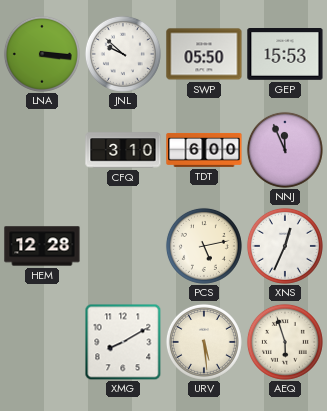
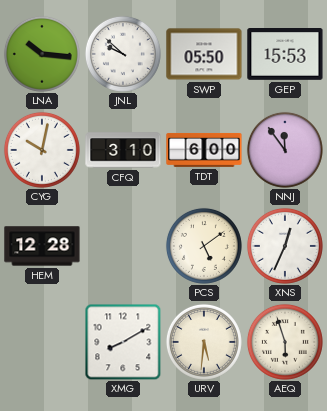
LNA: 3:16 -> 10:16 (42, 54)
CYG: none -> 10:02 (42, 150)
NNJ: 11:56 -> 11:54 (285, 150)
PCS: 5:13 -> 5:09 (204, 246)
URV: 5:29 -> 5:31 (204, 342)
